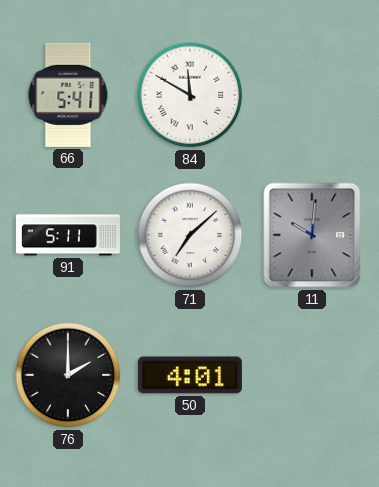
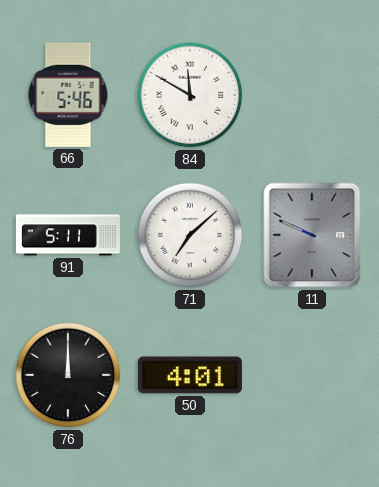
66: 5:41 -> 5:46 (68, 95)
11: 10:01 -> 9:49 (312, 235)
76: 2:00 -> 12:00 (68, 375)
